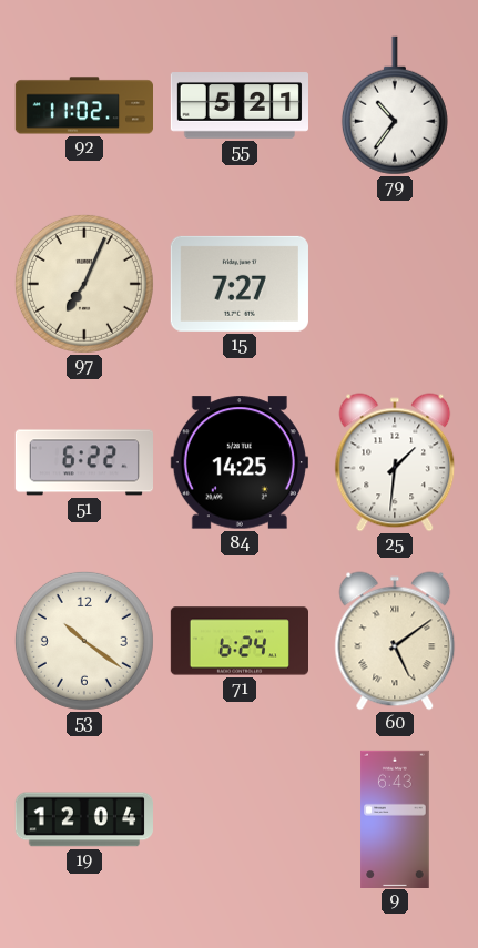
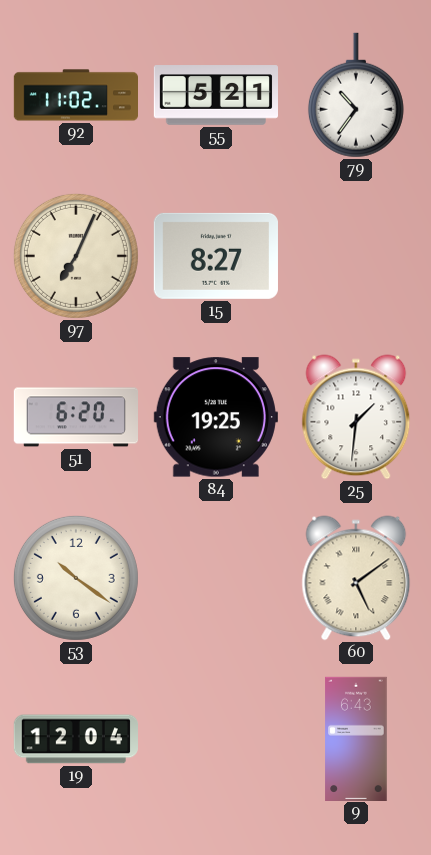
15: 7:27 -> 8:27 (216, 256)
51: 6:22 -> 6:20 (75, 417)
84: 14:25 -> 19:25 (216, 417)
71: 6:24 -> none (238, 641)
